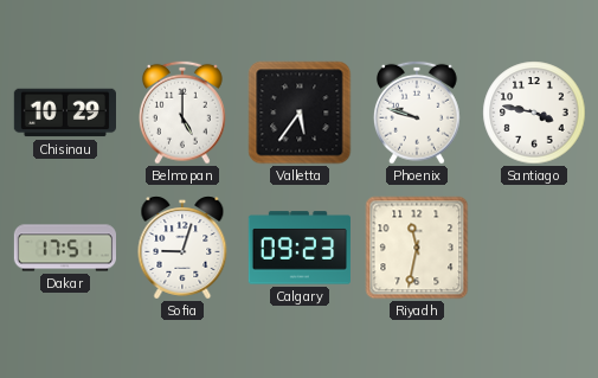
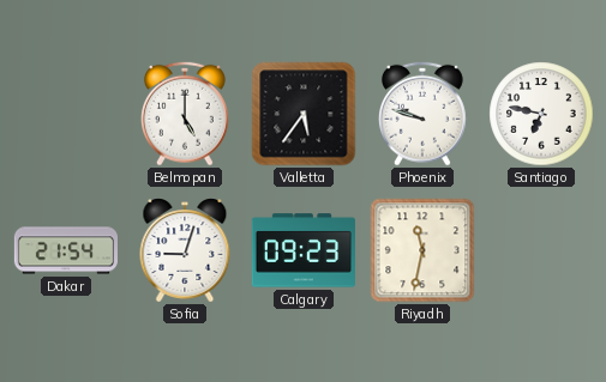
Chisinau: 10:29 -> none (64, 113)
Santiago: 3:47 -> 6:47 (541, 114)
Dakar: 17:51 -> 21:54 (65, 250)
